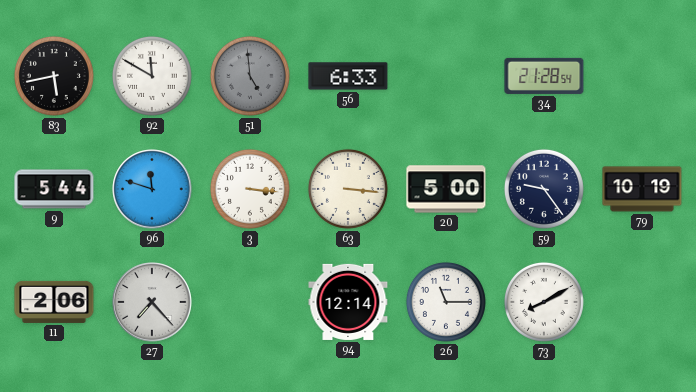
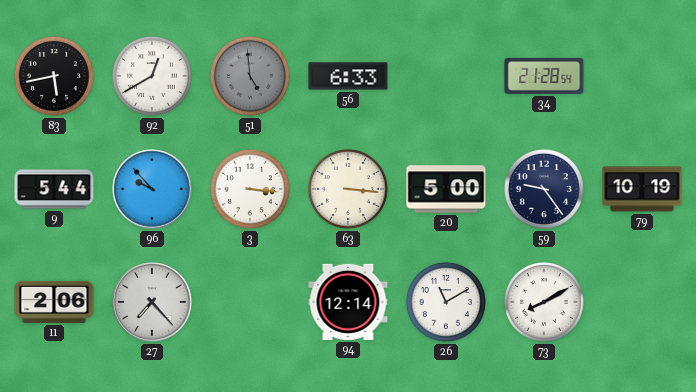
92: 11:50 -> 12:40 (152, 76)
96: 11:48 -> 9:53 (152, 189)
26: 11:15 -> 11:10 (446, 302)
